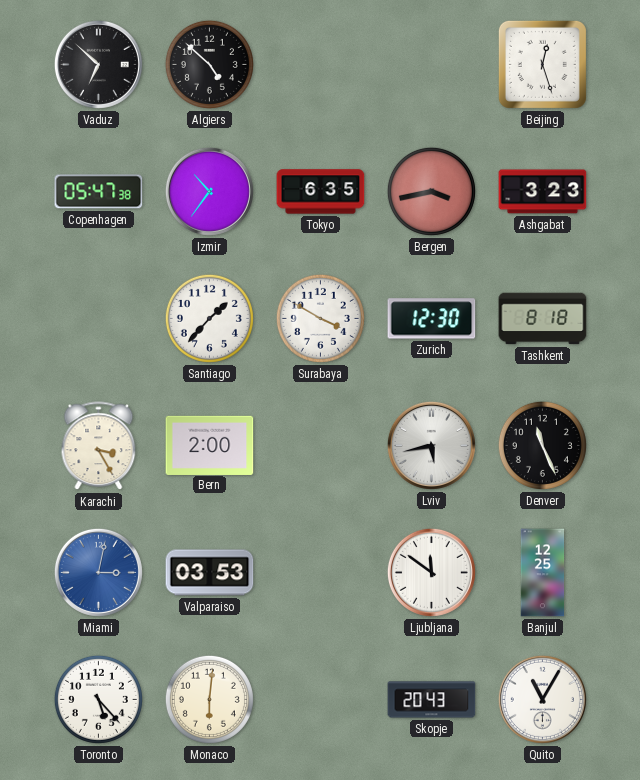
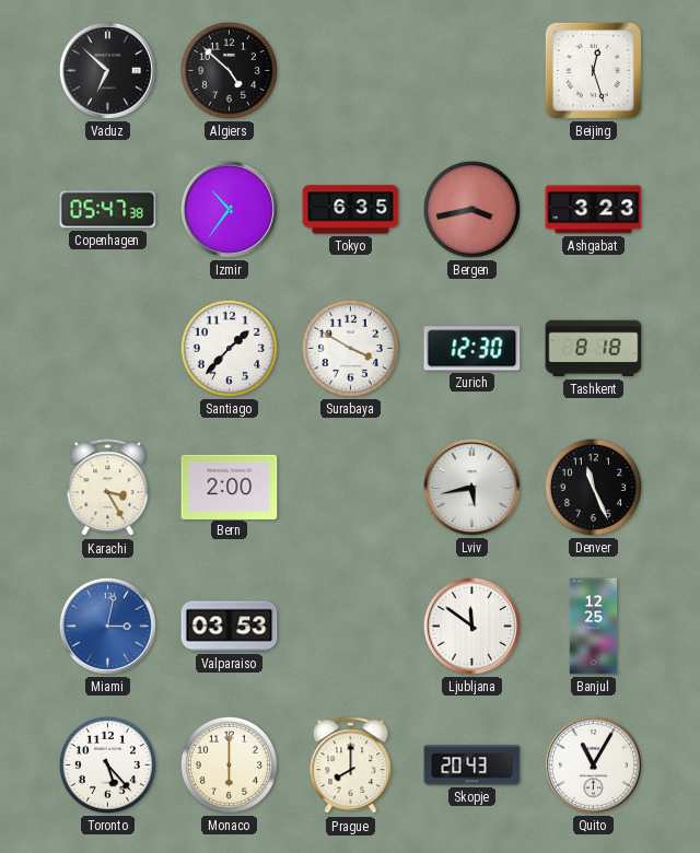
Monaco: 6:01 -> 6:00 (229, 764)
Prague: none -> 8:00 (351, 766)
